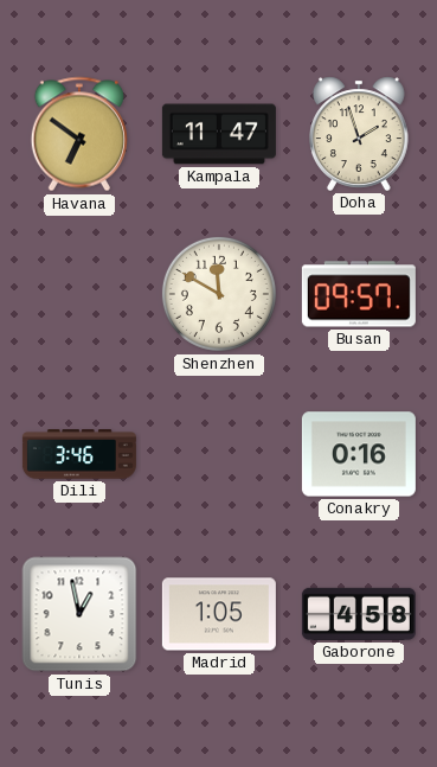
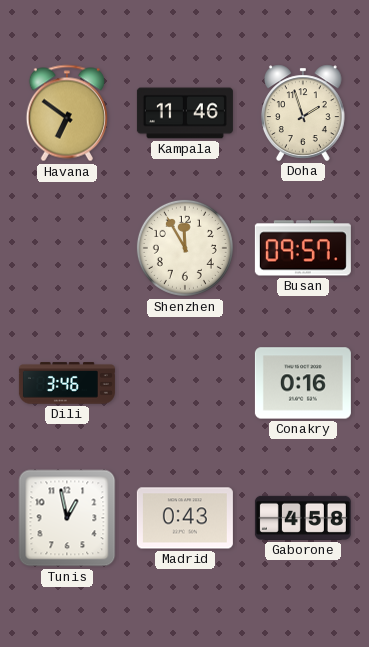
Kampala: 11:47 -> 11:46 (185, 113)
Shenzhen: 11:50 -> 11:55 (185, 248)
Madrid: 1:05 -> 0:43 (185, 518)
